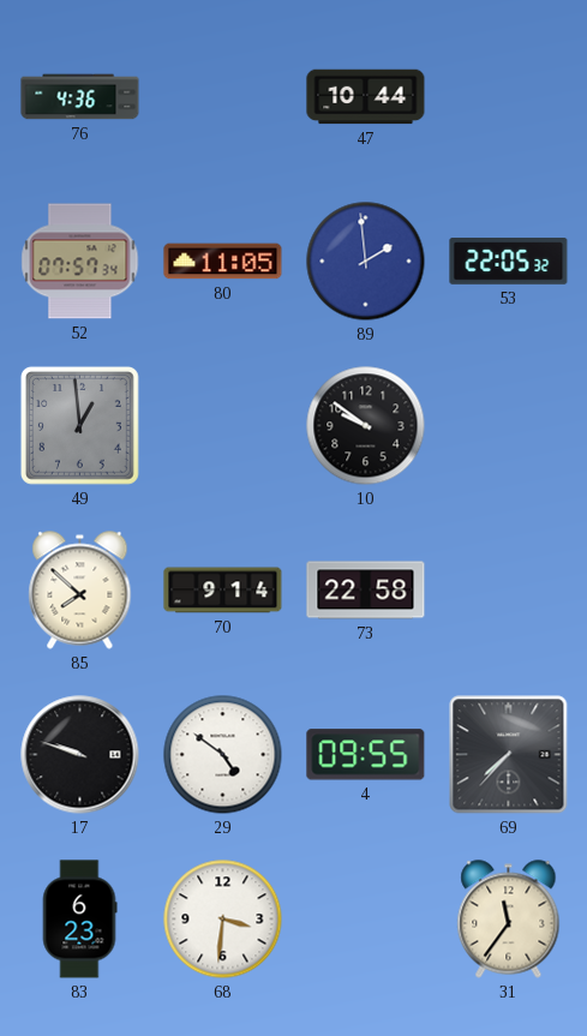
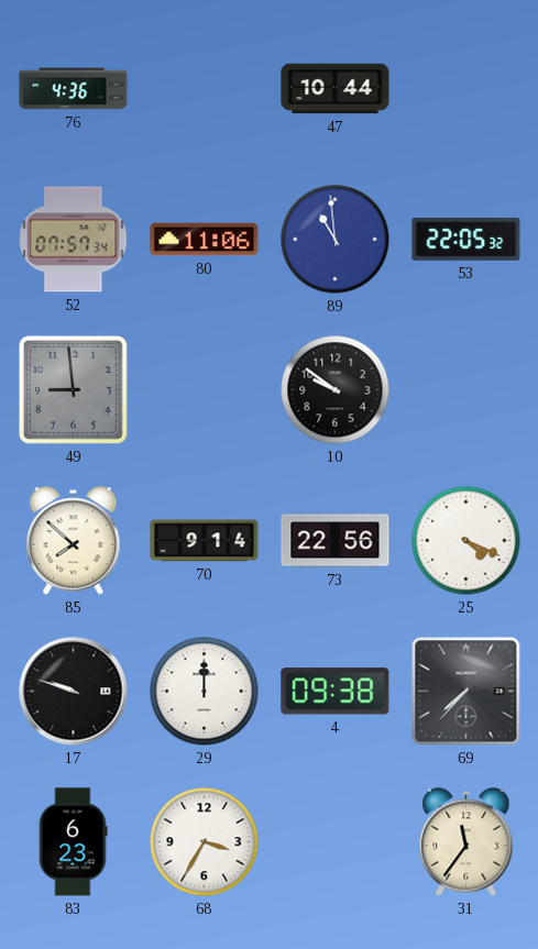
80: 11:05 -> 11:06 (205, 240)
89: 1:59 -> 10:59 (336, 240)
49: 12:59 -> 8:59 (73, 389)
73: 22:58 -> 22:56 (336, 541)
25: none -> 4:19 (466, 541)
29: 4:51 -> 12:00 (205, 692)
4: 09:55 -> 09:38 (336, 692)
68: 3:31 -> 3:35 (205, 842)
